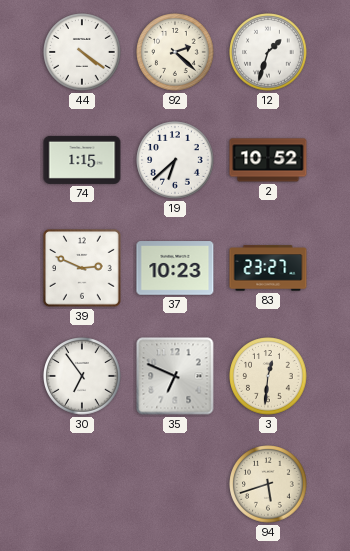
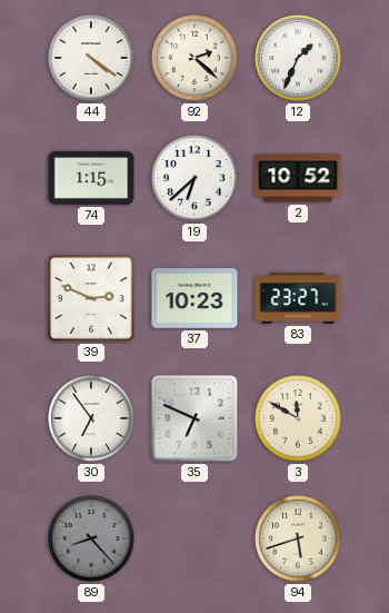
12: 1:33 -> 1:34 (298, 58)
3: 12:31 -> 11:50 (298, 418)
89: none -> 8:23 (91, 538)
